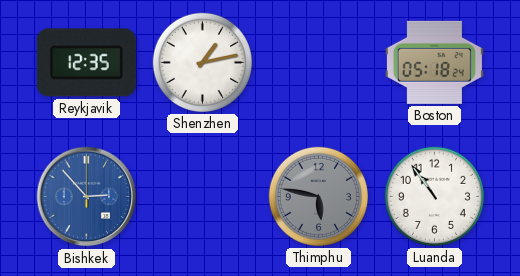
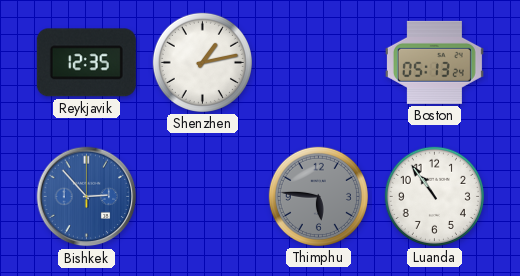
Boston: 05:18 -> 05:13 (434, 62)
Thimphu: 5:47 -> 5:46 (318, 196)
